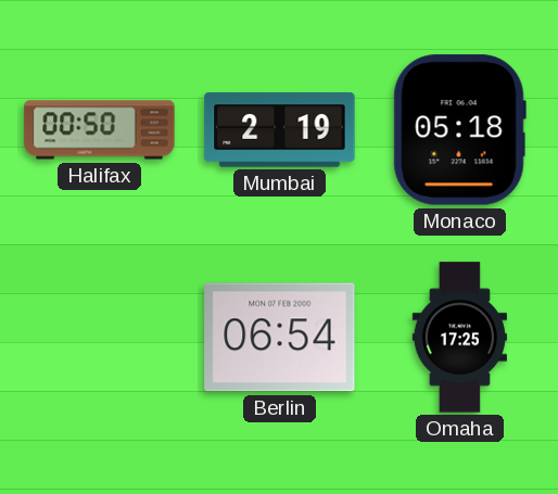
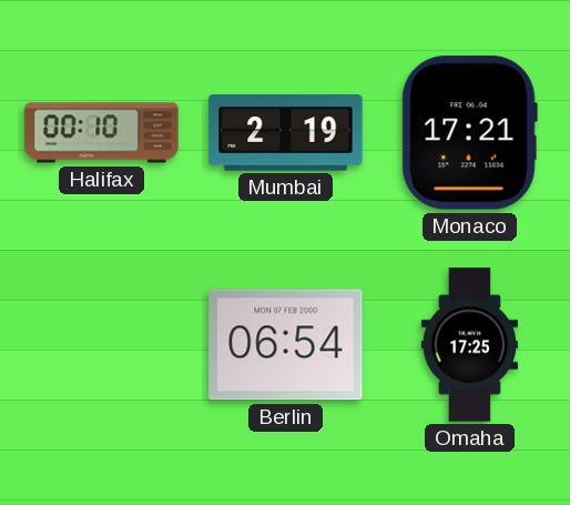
Halifax: 00:50 -> 00:10 (102, 133)
Monaco: 05:18 -> 17:21 (469, 133)
